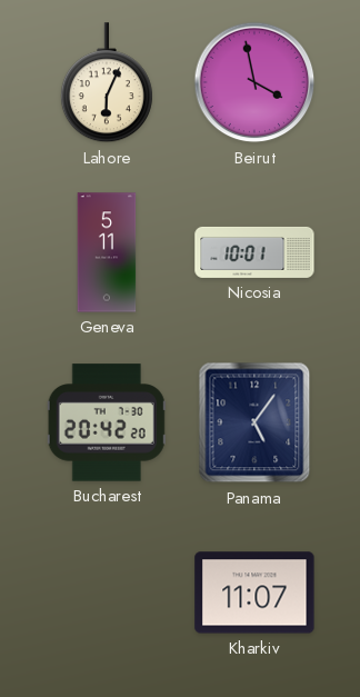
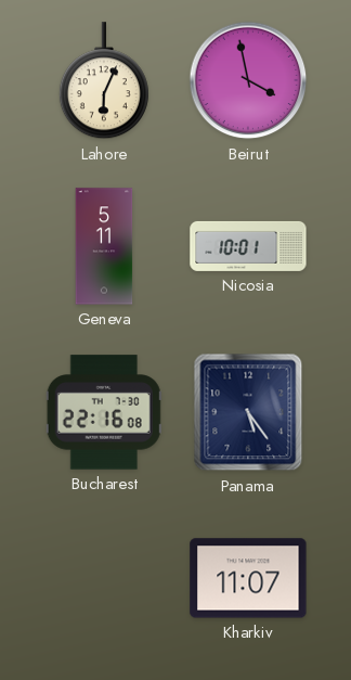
Bucharest: 20:42 -> 22:16 (104, 412)
Panama: 5:06 -> 5:24 (248, 412)
